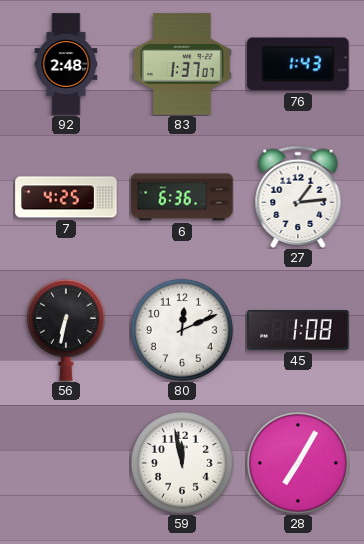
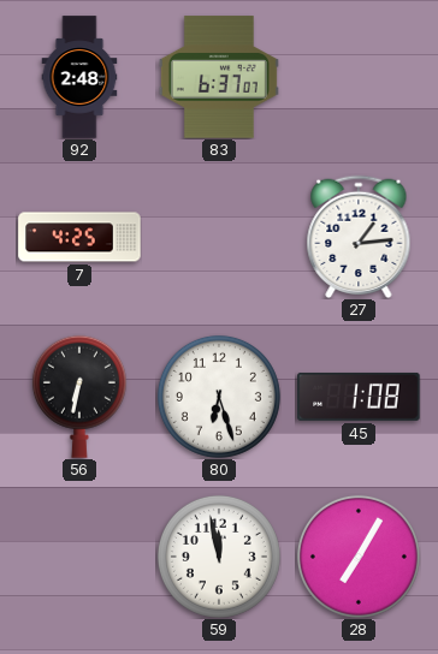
83: 1:37 -> 6:37 (219, 77)
76: 1:43 -> none (298, 64)
6: 6:36 -> none (182, 197)
80: 12:11 -> 6:27 (219, 397)
